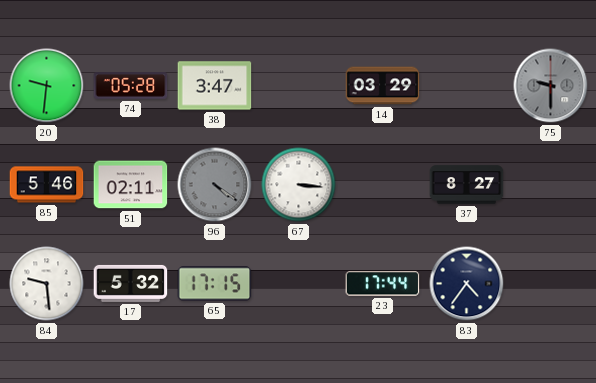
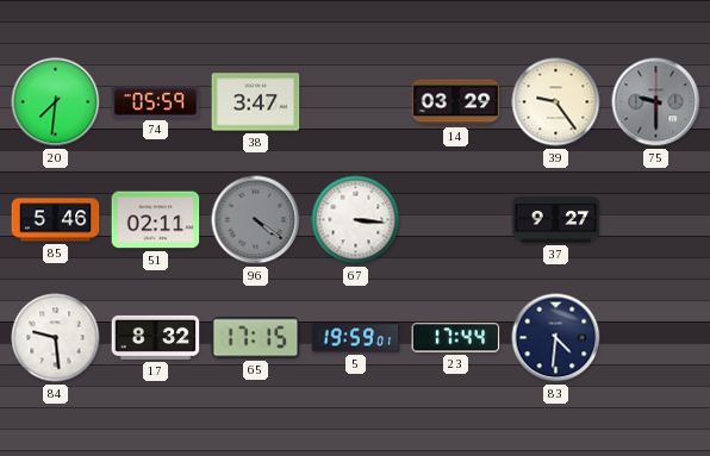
20: 9:31 -> 7:31 (56, 102)
74: 05:28 -> 05:59 (156, 102)
39: none -> 9:24 (556, 102)
37: 8:27 -> 9:27 (556, 220)
17: 5:32 -> 8:32 (156, 337)
5: none -> 19:59 (356, 338)
83: 4:36 -> 4:31 (556, 338)
